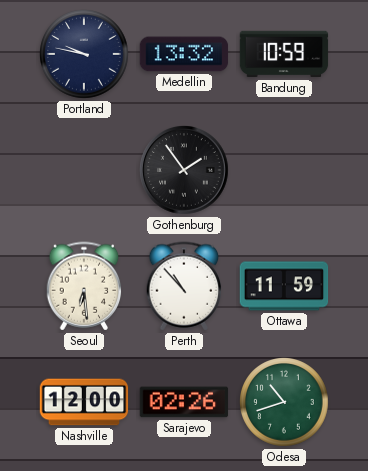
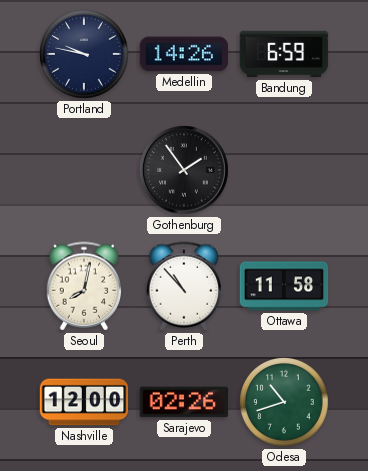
Medellin: 13:32 -> 14:26 (184, 54)
Bandung: 10:59 -> 6:59 (284, 54)
Seoul: 6:29 -> 8:02 (84, 286)
Ottawa: 11:59 -> 11:58 (284, 286)
